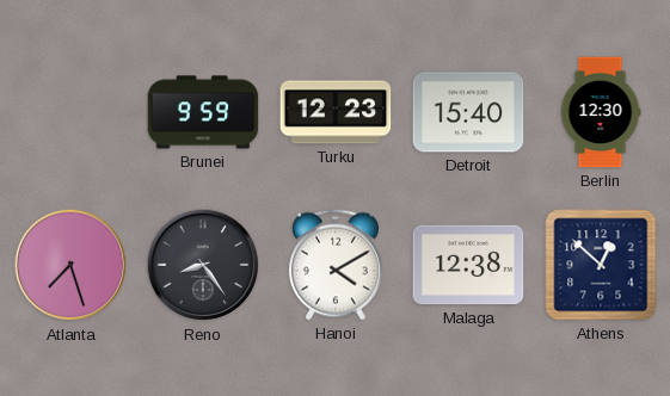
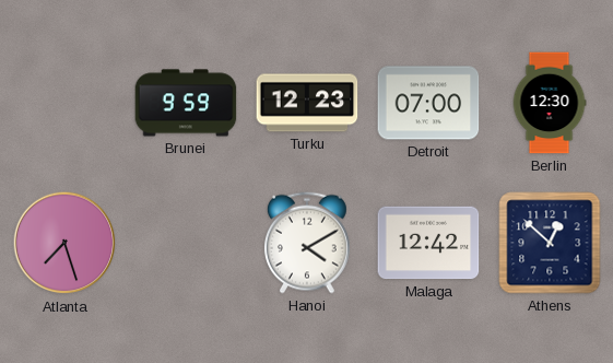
Detroit: 15:40 -> 07:00 (428, 103)
Reno: 8:24 -> none (203, 265)
Malaga: 12:38 -> 12:42 (428, 243)
